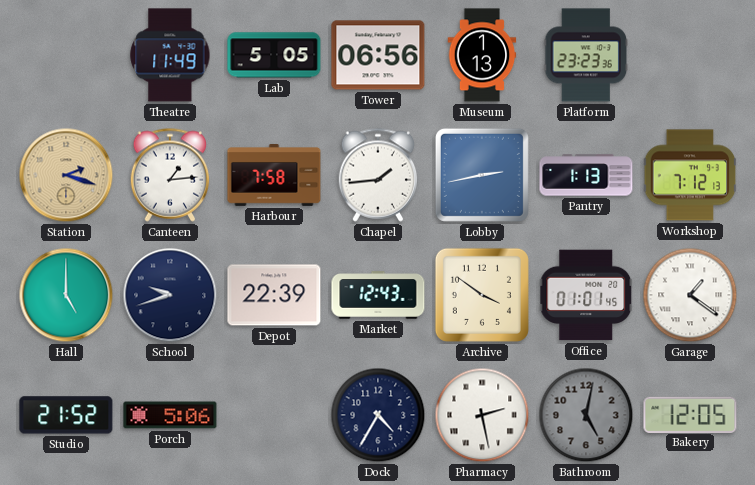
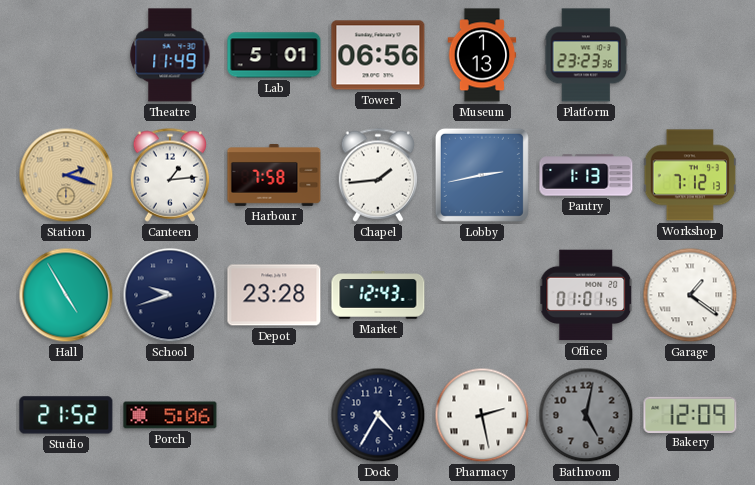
Lab: 5:05 -> 5:01 (274, 55)
Hall: 5:00 -> 4:55 (66, 295)
Depot: 22:39 -> 23:28 (274, 295)
Archive: 3:51 -> none (482, 295)
Bakery: 12:05 -> 12:09 (690, 414)
